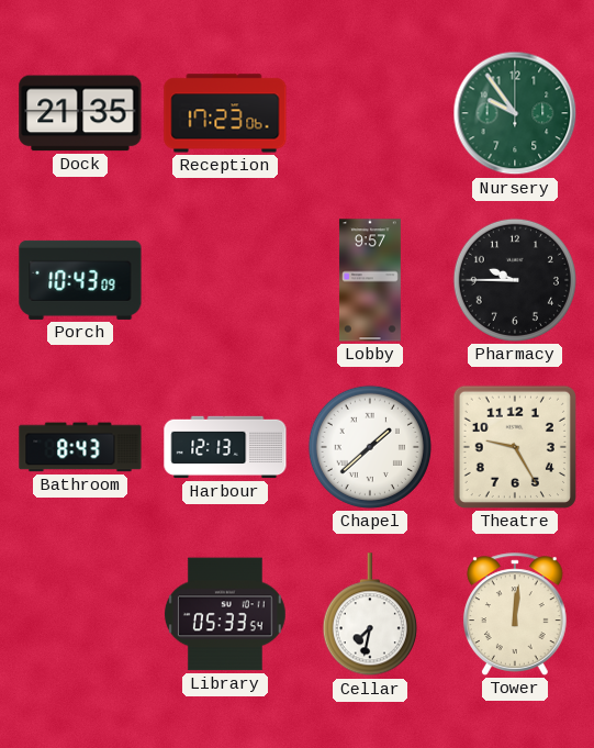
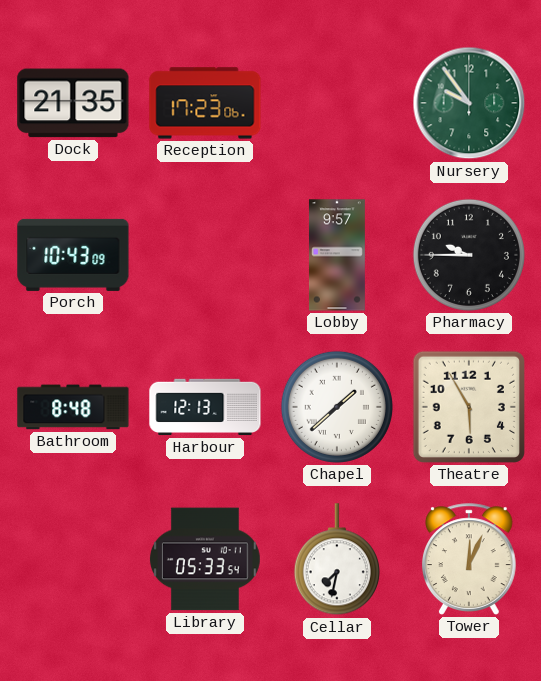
Bathroom: 8:43 -> 8:48 (73, 407)
Theatre: 9:25 -> 5:55 (469, 407)
Tower: 12:01 -> 12:04 (469, 559)
